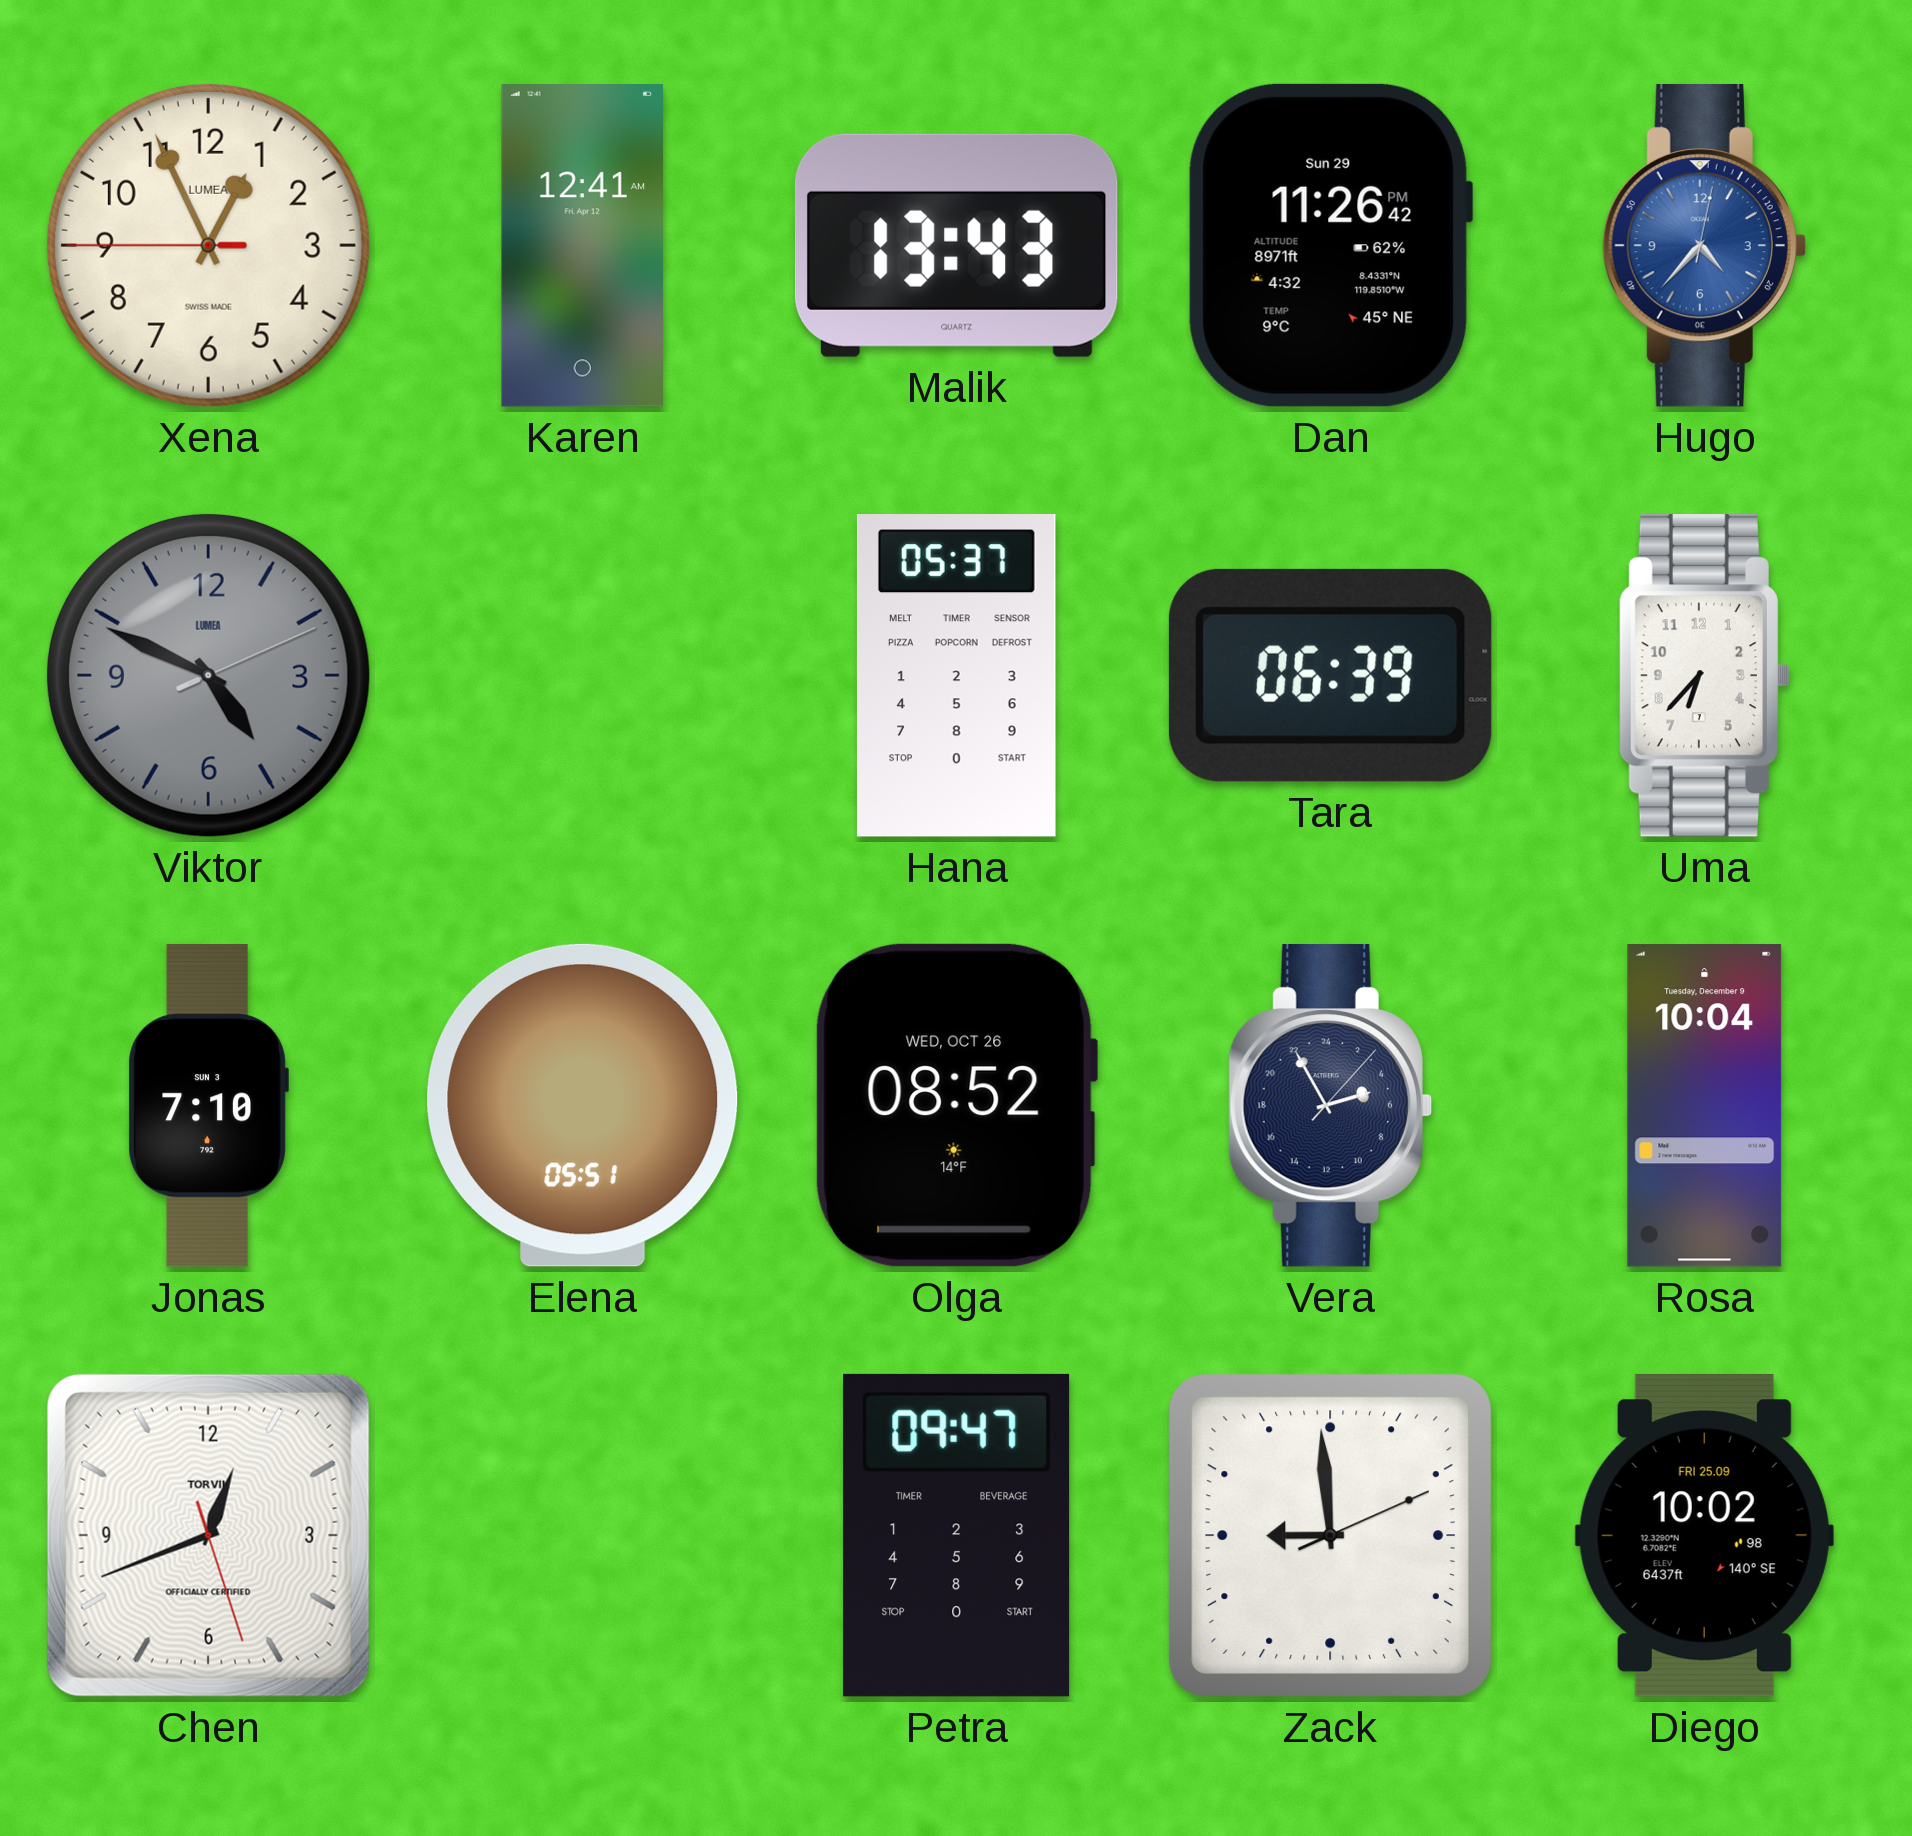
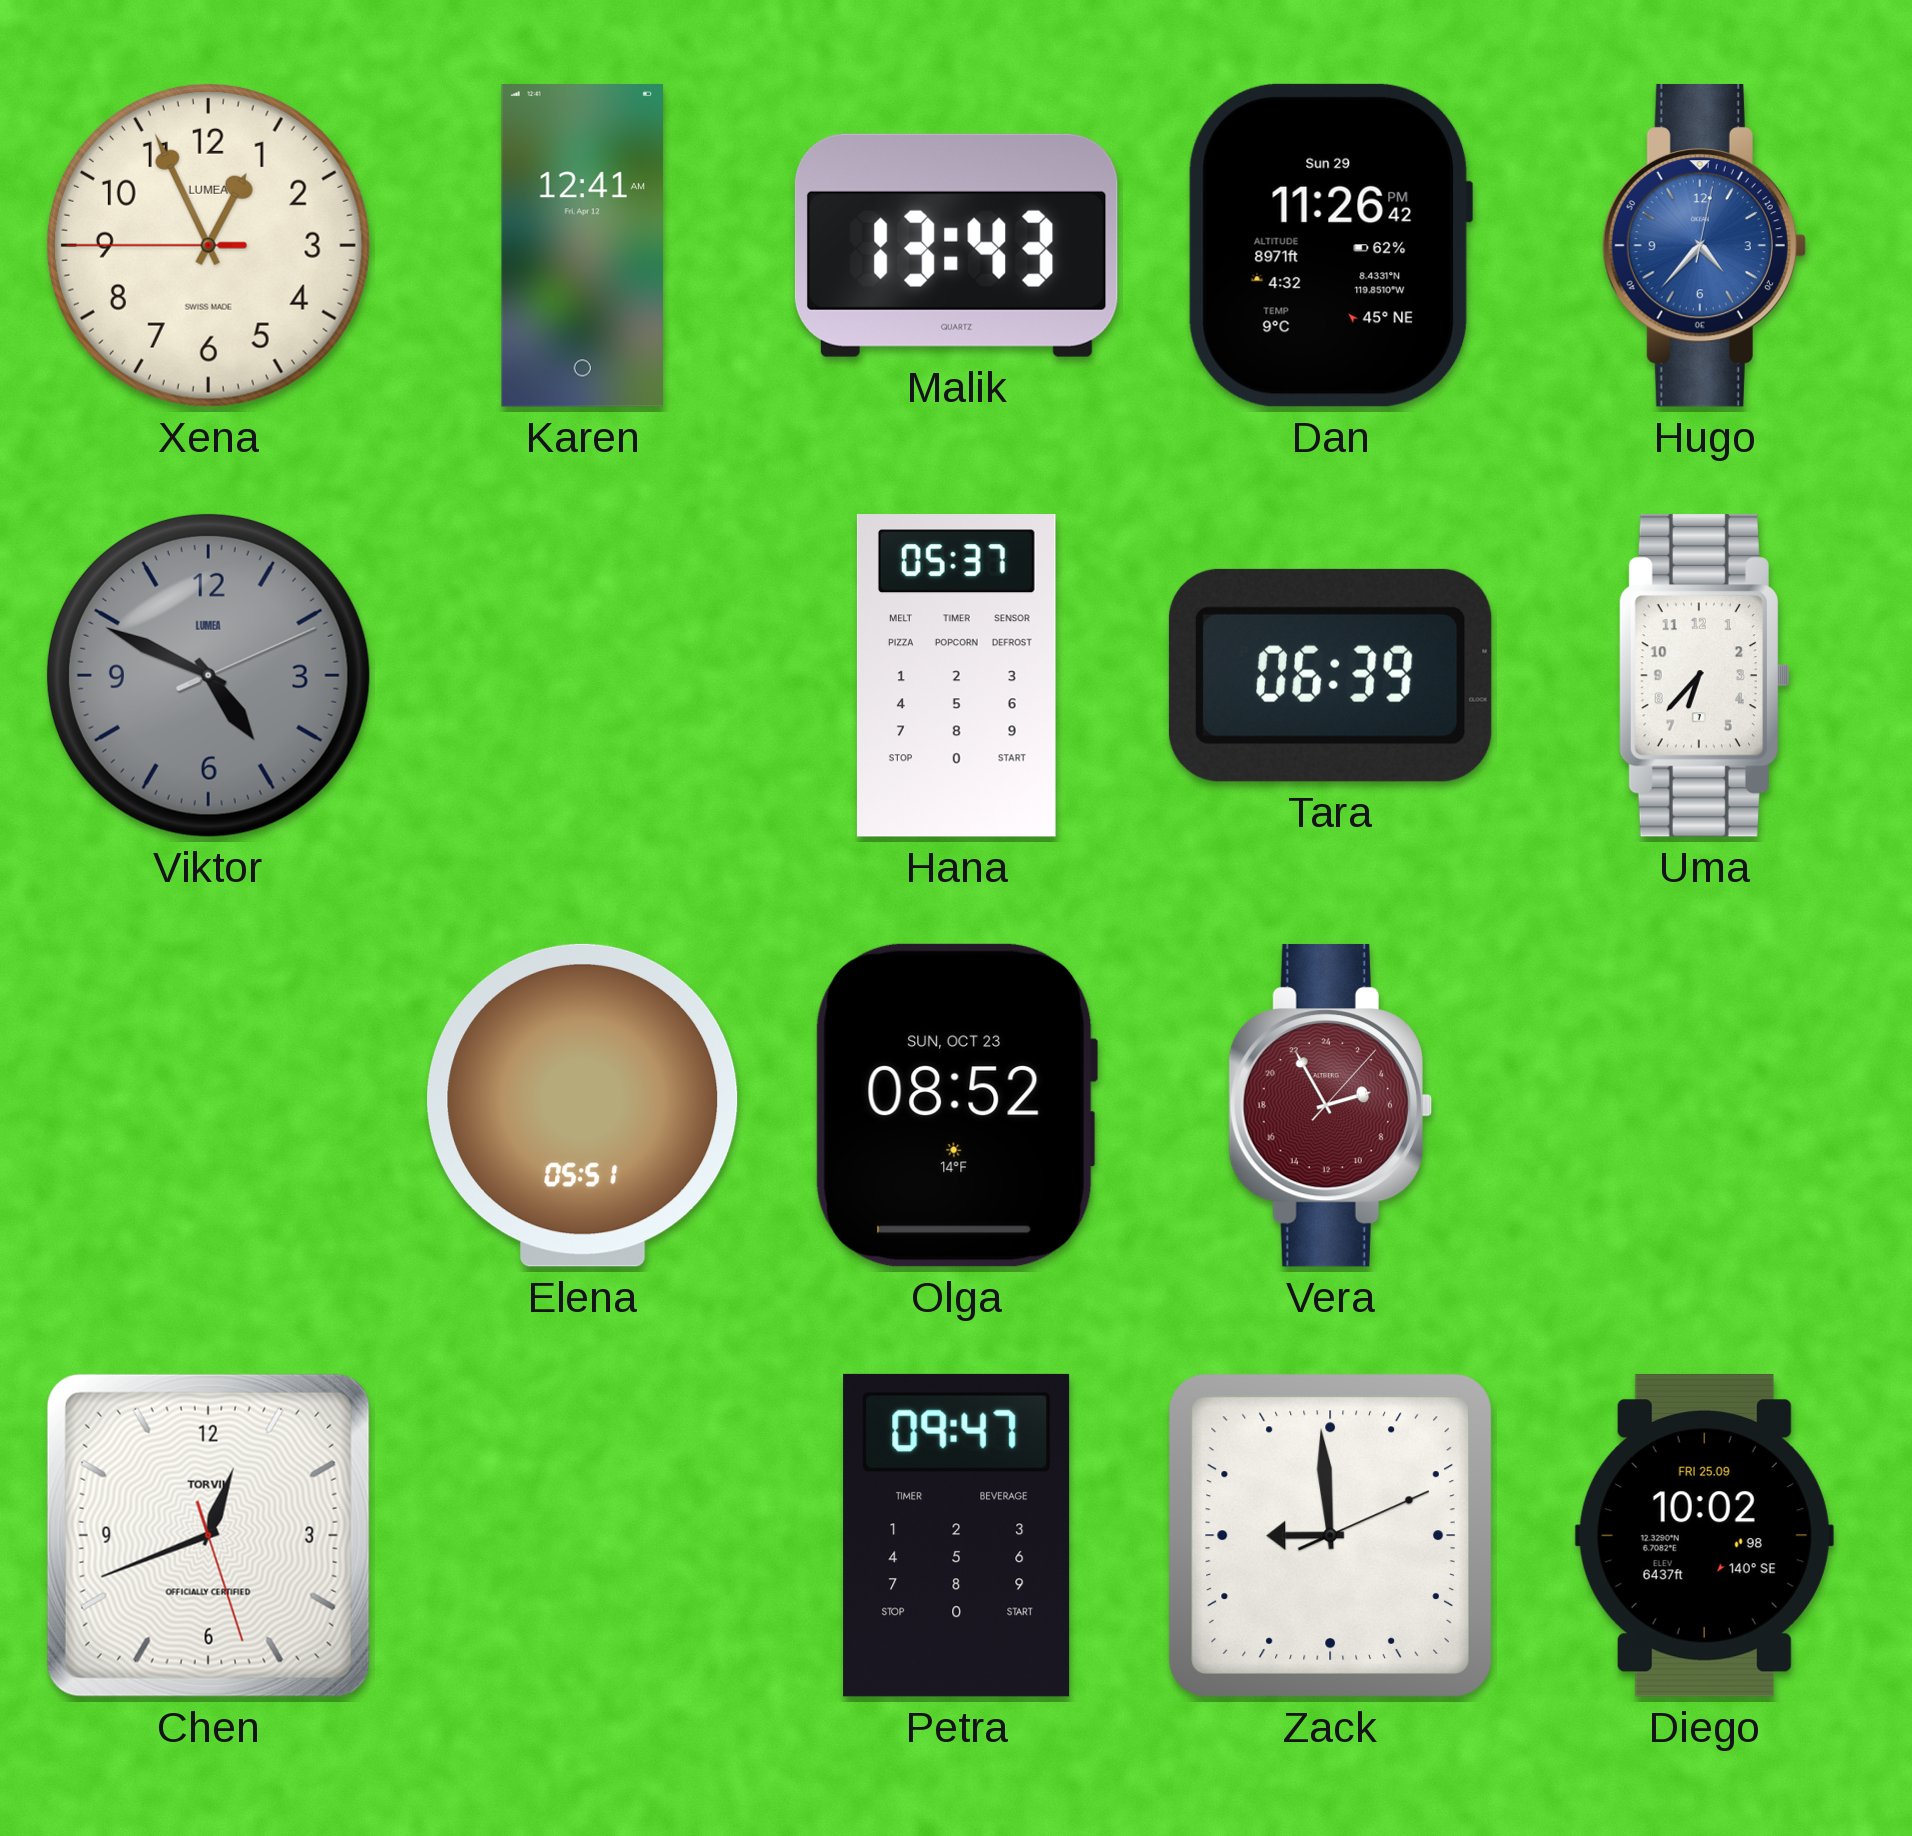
Jonas: 7:10 -> none (208, 1106)
Olga date: WED, OCT 26 -> SUN, OCT 23 (955, 1105)
Vera dial: navy -> burgundy (1330, 1105)
Rosa: 10:04 -> none (1705, 1106)
